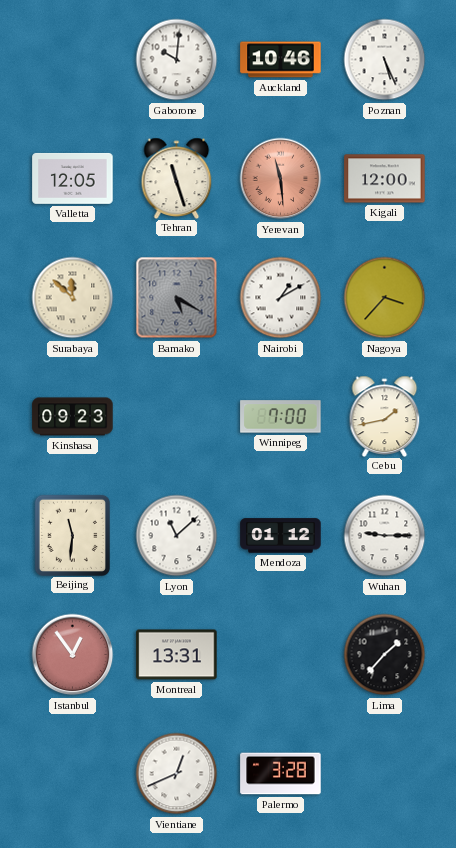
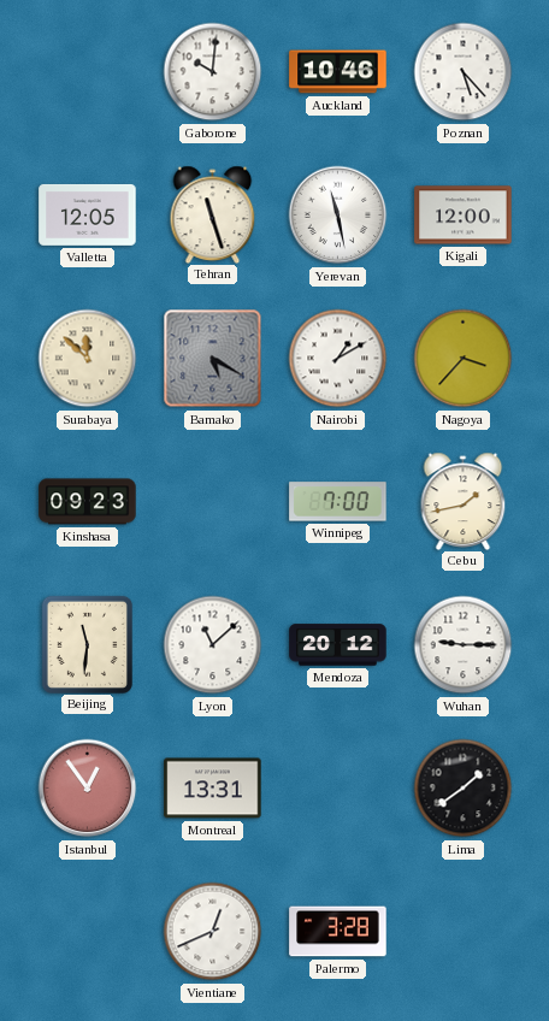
Poznan: 5:26 -> 5:23 (464, 72)
Yerevan: 11:29 -> 11:28 (338, 216)
Yerevan dial: salmon -> white (338, 216)
Mendoza: 01:12 -> 20:12 (338, 645)
Lima: 1:37 -> 1:39 (464, 789)
